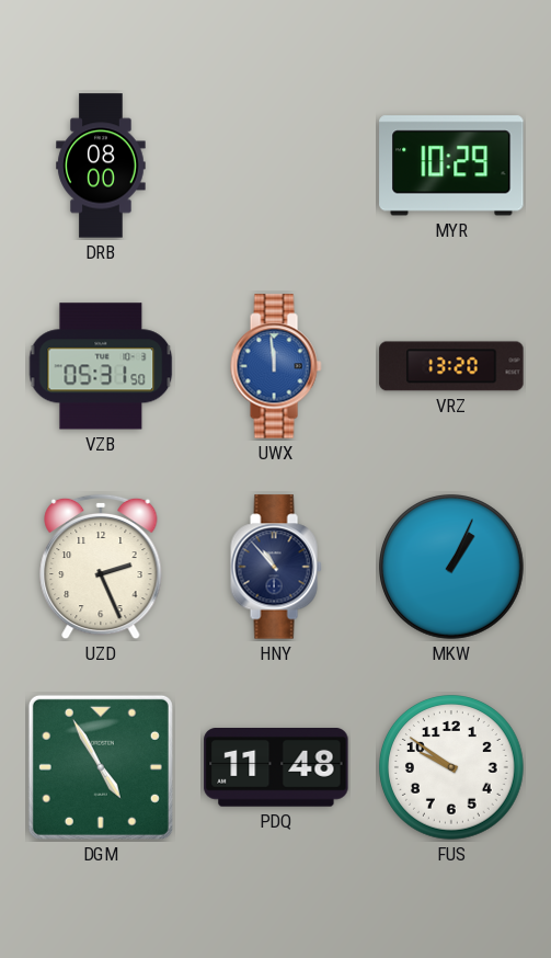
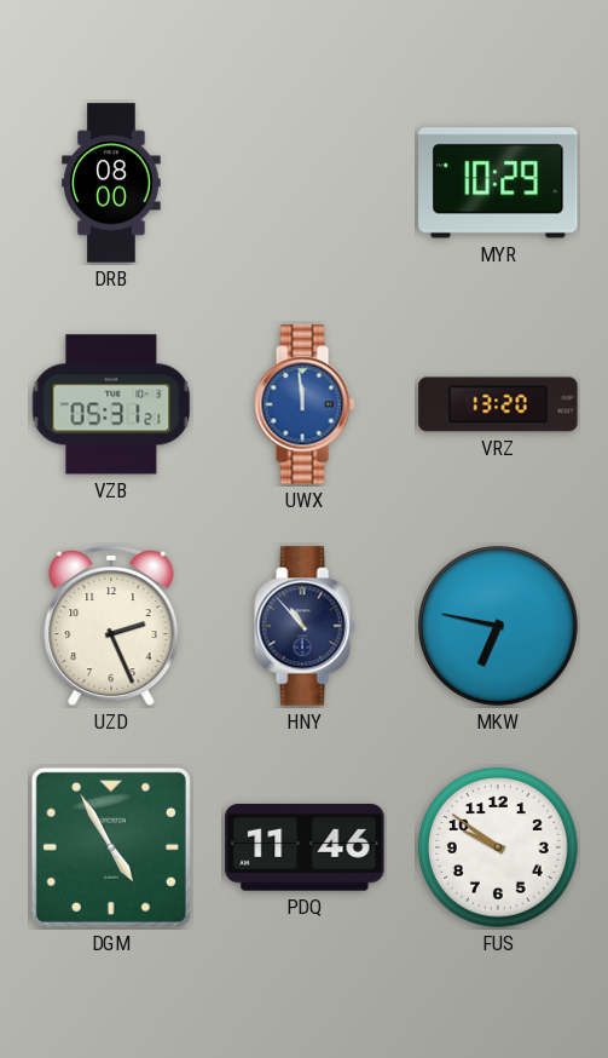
VZB: 05:31:50 -> 05:31:21 (111, 404)
MKW: 1:04 -> 6:47 (499, 627)
PDQ: 11:48 -> 11:46 (305, 849)
